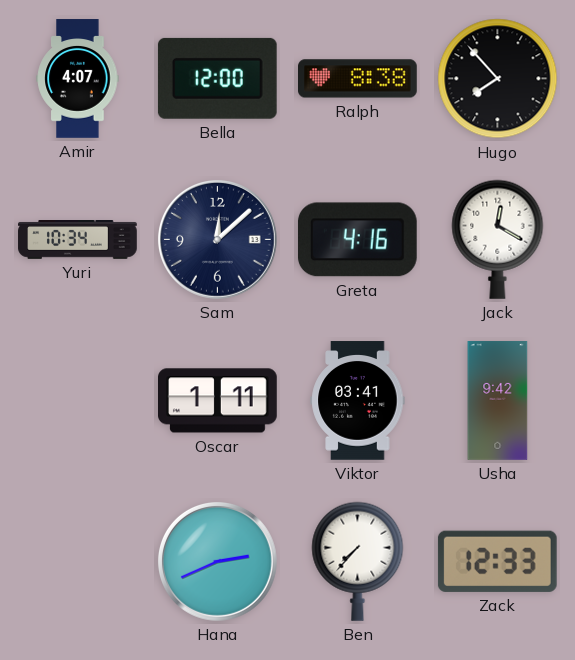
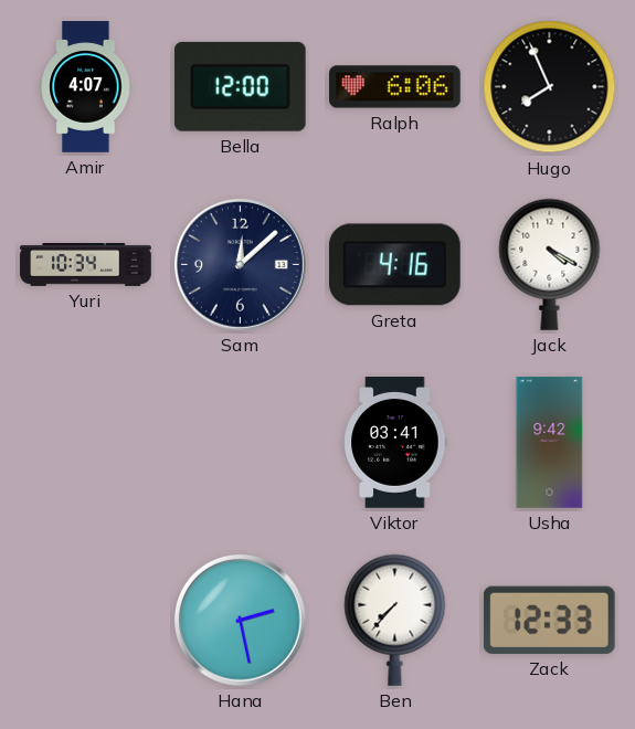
Ralph: 8:38 -> 6:06 (395, 87)
Hugo: 7:53 -> 7:56 (550, 87)
Jack: 12:20 -> 4:20 (550, 264)
Oscar: 1:11 -> none (218, 401)
Hana: 2:41 -> 2:28 (240, 620)
